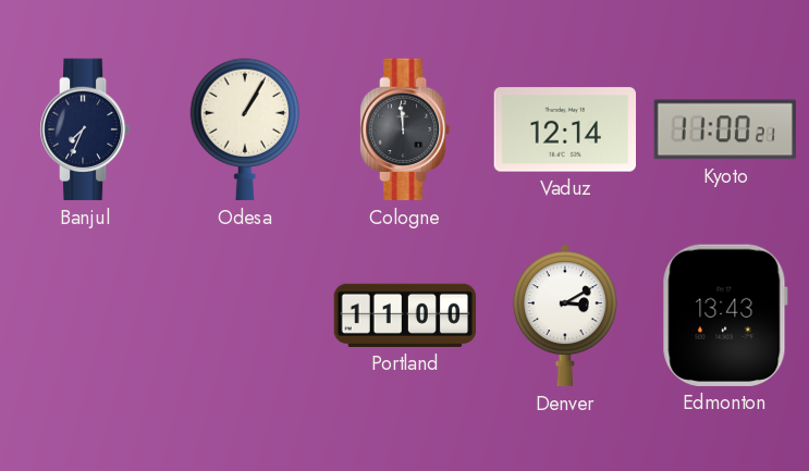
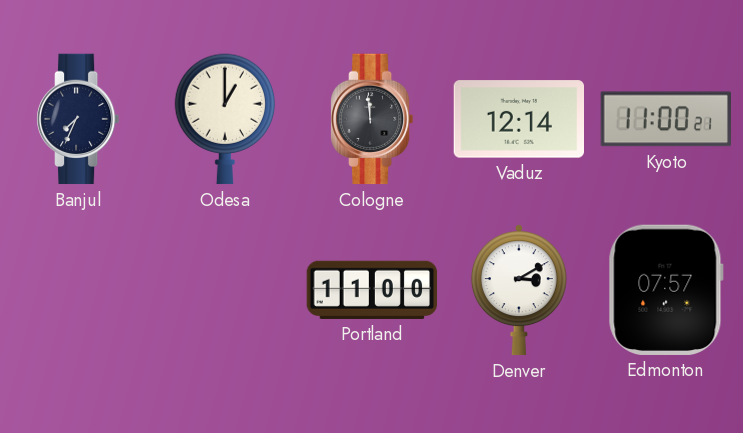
Odesa: 1:05 -> 1:00 (225, 119)
Edmonton: 13:43 -> 07:57 (666, 290)
